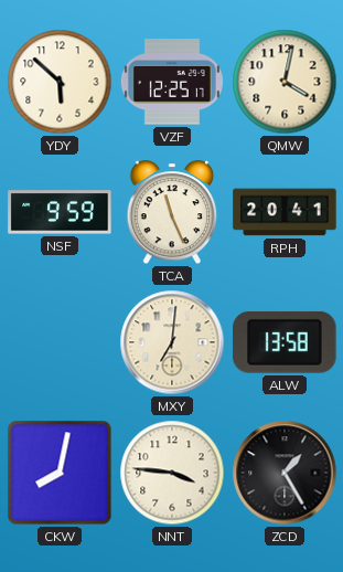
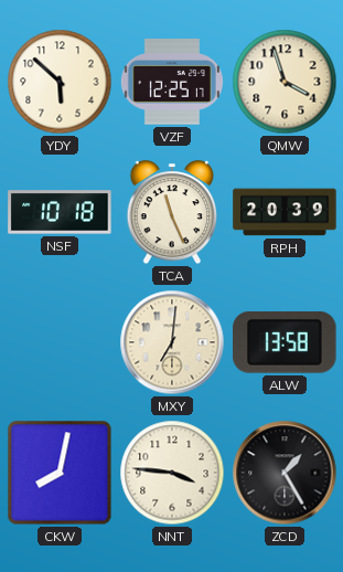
QMW: 4:02 -> 3:57 (285, 82)
NSF: 9:59 -> 10:18 (60, 212)
RPH: 20:41 -> 20:39 (285, 212)
